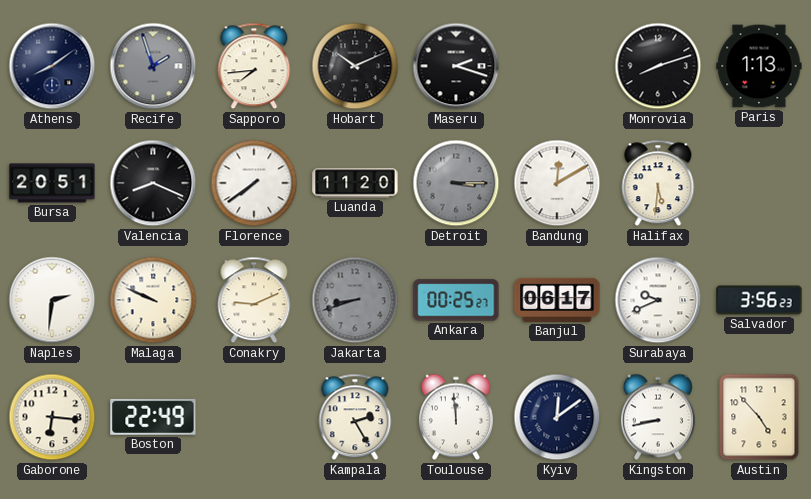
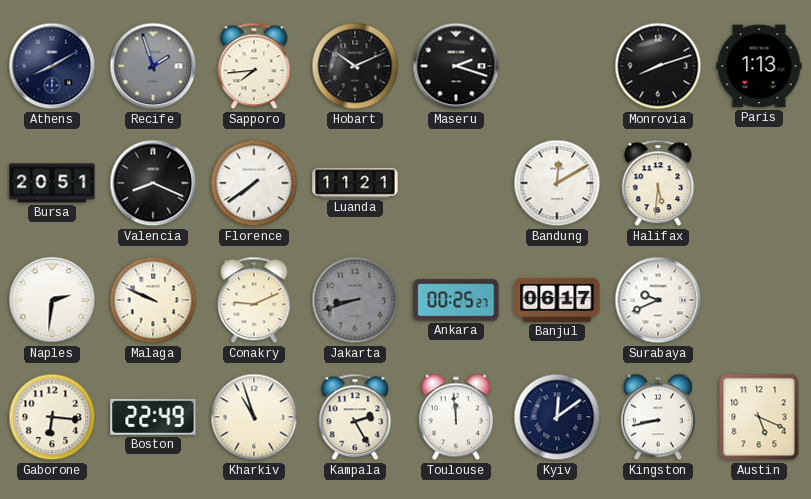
Athens: 8:09 -> 8:10 (52, 66)
Luanda: 11:20 -> 11:21 (355, 183)
Detroit: 3:15 -> none (456, 183)
Salvador: 3:56 -> none (759, 300)
Kharkiv: none -> 10:57 (254, 417)
Austin: 4:53 -> 5:19 (759, 417)
